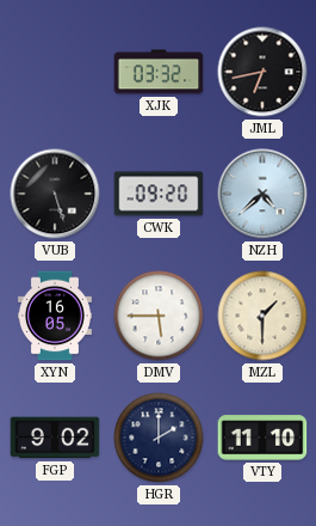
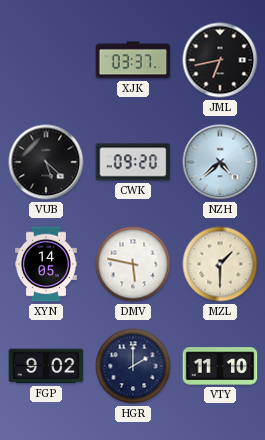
XJK: 03:32 -> 03:37 (133, 60)
VUB: 5:27 -> 5:22 (46, 162)
XYN: 16:05 -> 14:05 (46, 264)
DMV: 5:45 -> 5:47 (133, 264)
